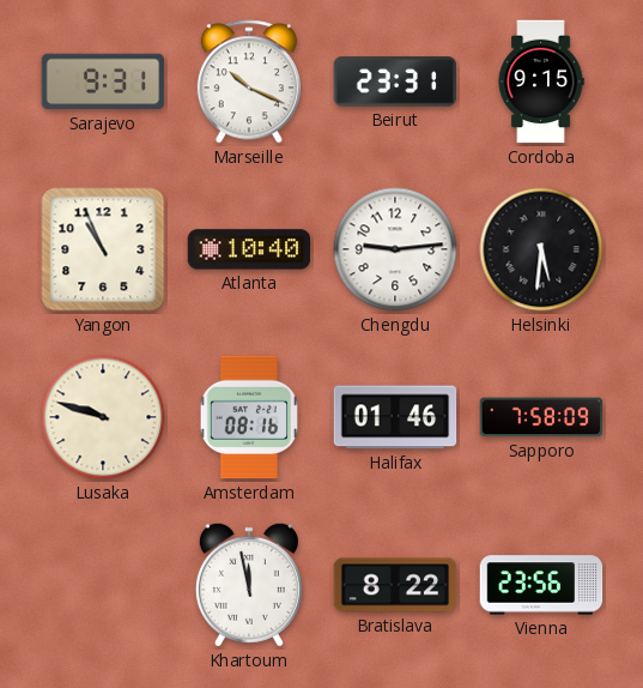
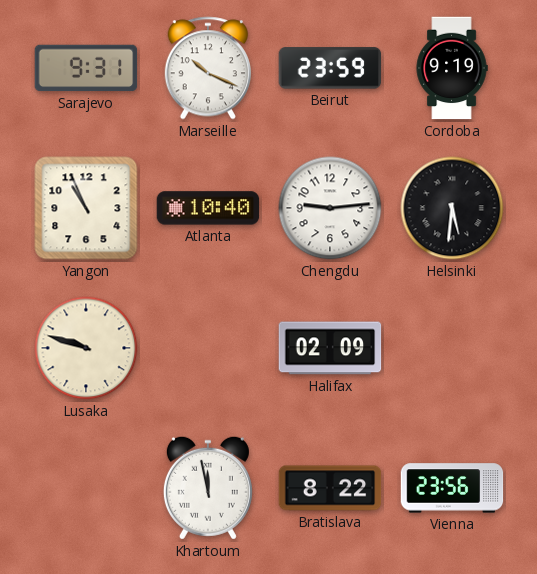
Beirut: 23:31 -> 23:59 (330, 68)
Cordoba: 9:15 -> 9:19 (452, 68)
Amsterdam: 08:16 -> none (249, 417)
Halifax: 01:46 -> 02:09 (330, 348)
Sapporo: 7:58 -> none (541, 417)
